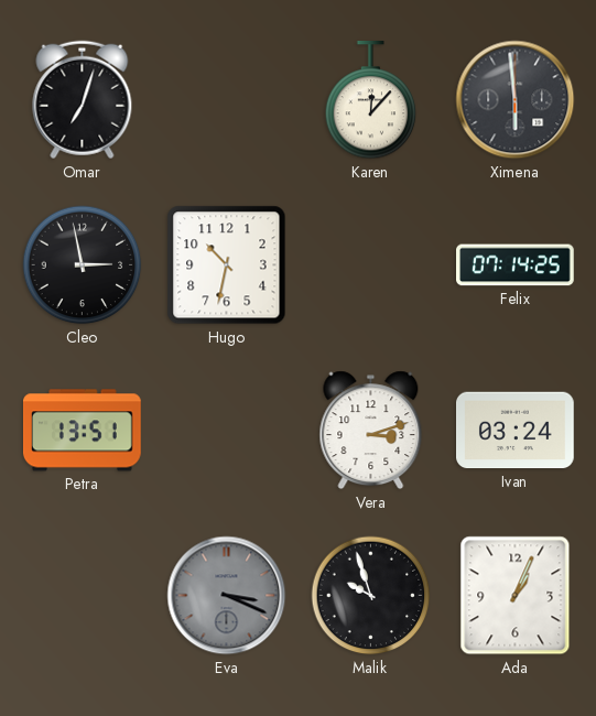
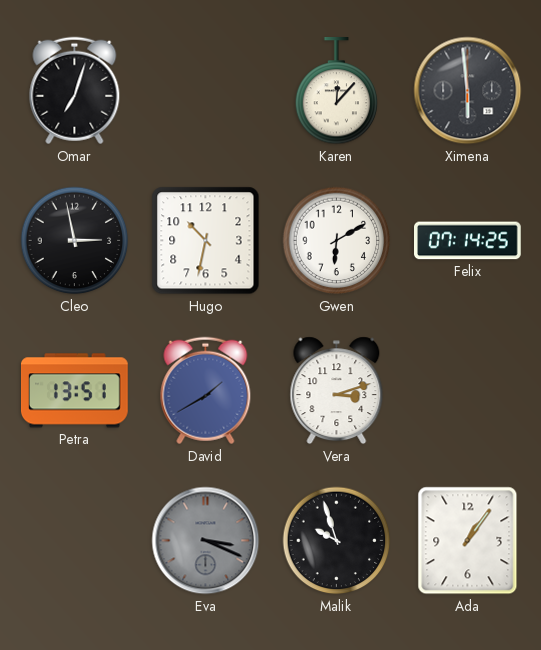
Gwen: none -> 6:10 (337, 241)
David: none -> 1:40 (206, 391)
Ivan: 03:24 -> none (516, 431)
Ada: 1:04 -> 1:06 (468, 541)
